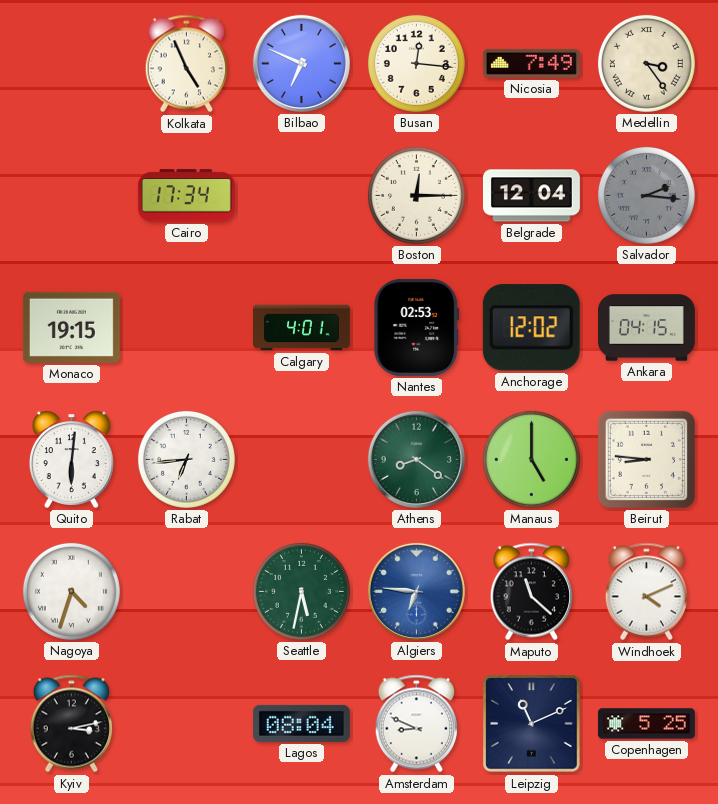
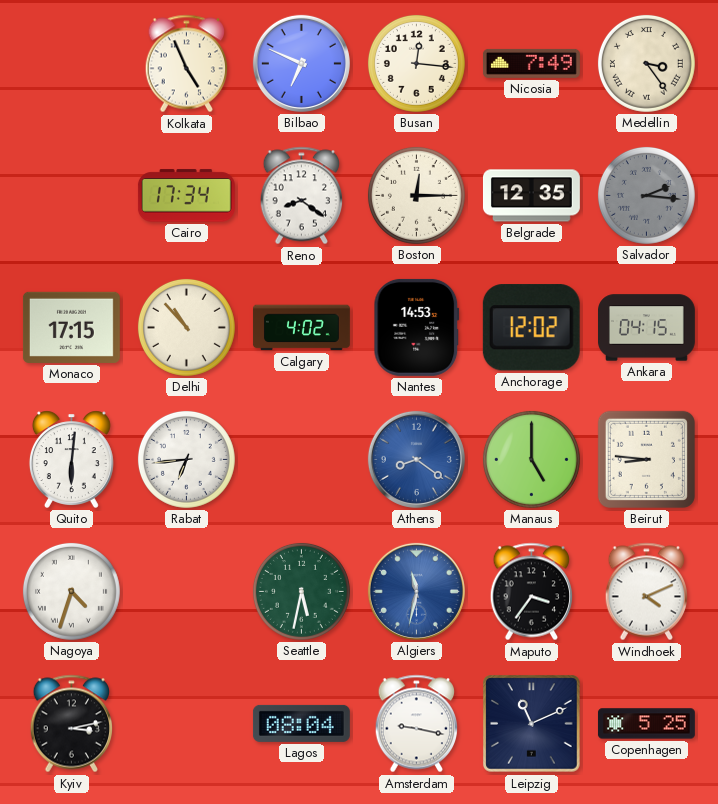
Reno: none -> 8:21 (301, 196)
Belgrade: 12:04 -> 12:35 (531, 196)
Monaco: 19:15 -> 17:15 (71, 327)
Delhi: none -> 10:53 (186, 327)
Calgary: 4:01 -> 4:02 (301, 328)
Nantes: 02:53 -> 14:53 (417, 327)
Athens dial: green -> blue (416, 459)
Algiers: 6:46 -> 11:32 (416, 591)
Maputo: 11:22 -> 3:36 (531, 592)
Amsterdam: 8:49 -> 9:17 (416, 724)
